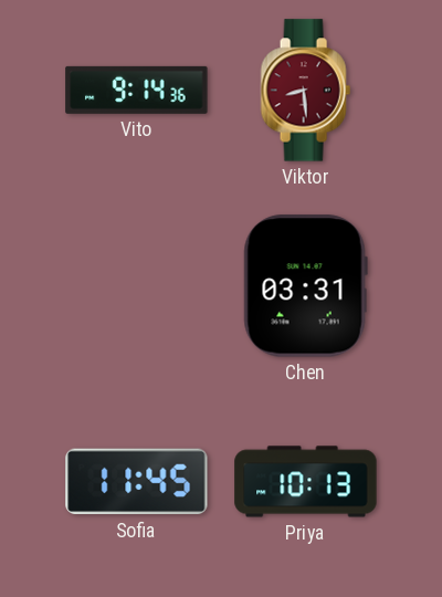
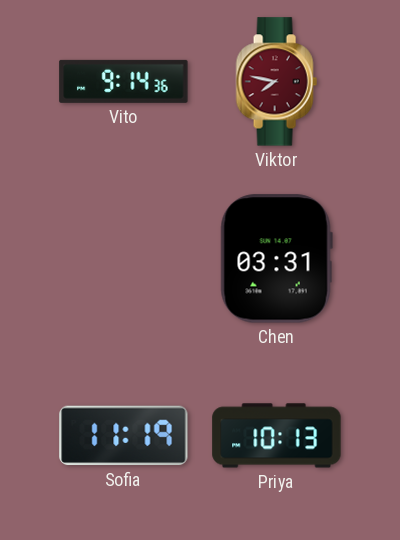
Viktor: 8:29 -> 7:47 (276, 82)
Sofia: 11:45 -> 11:19 (124, 436)
